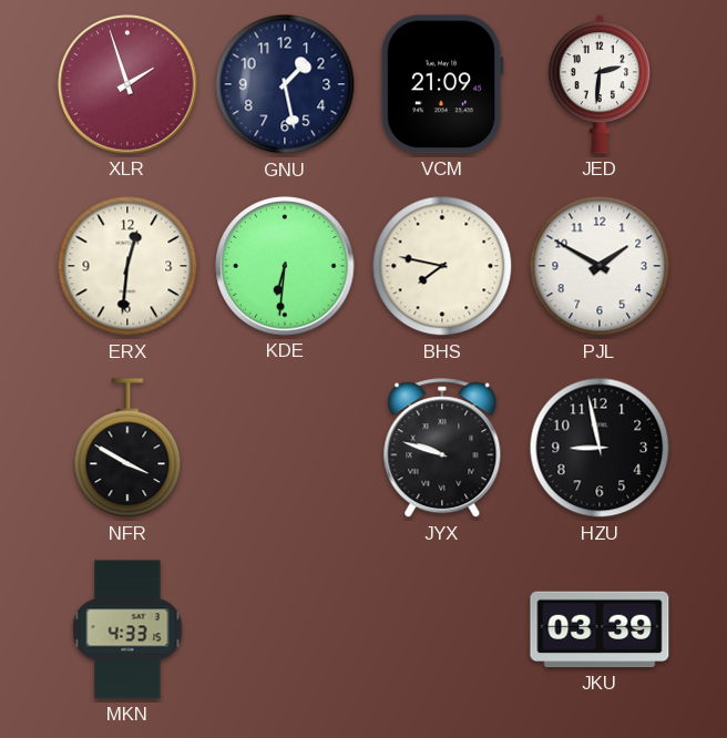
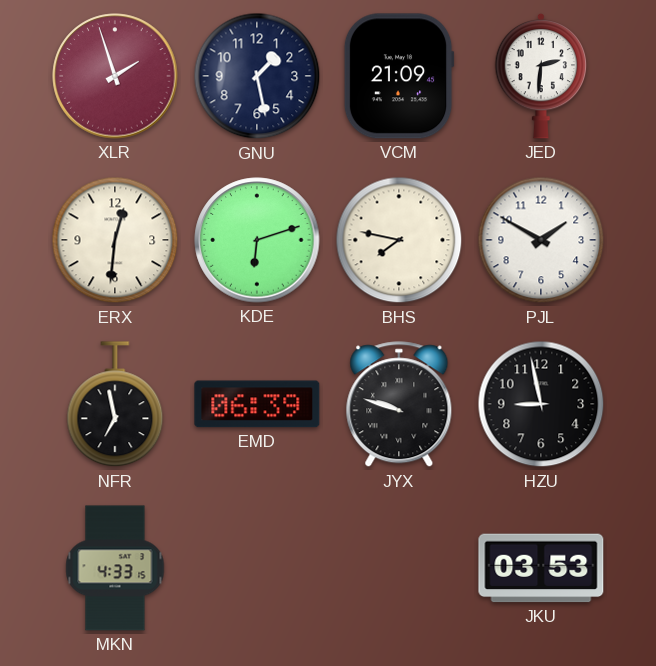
KDE: 6:31 -> 6:12 (257, 240)
NFR: 3:50 -> 6:58 (115, 405)
EMD: none -> 06:39 (257, 404)
JKU: 03:39 -> 03:53 (541, 568)
